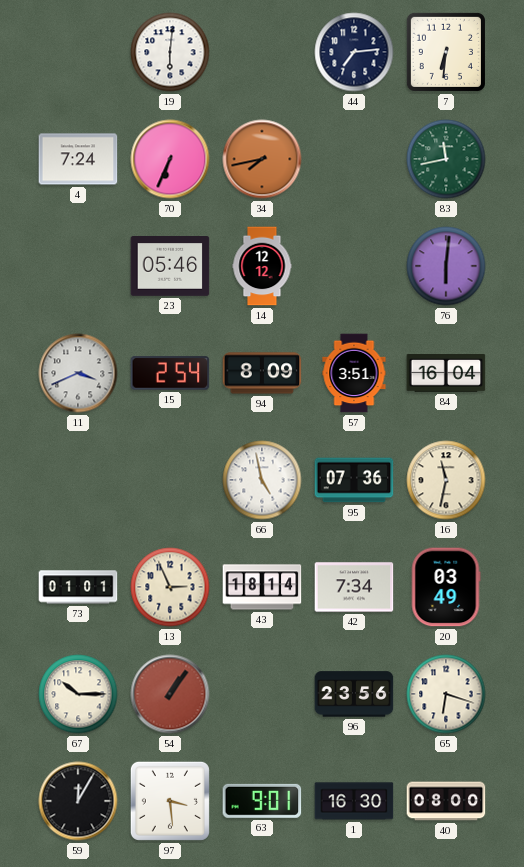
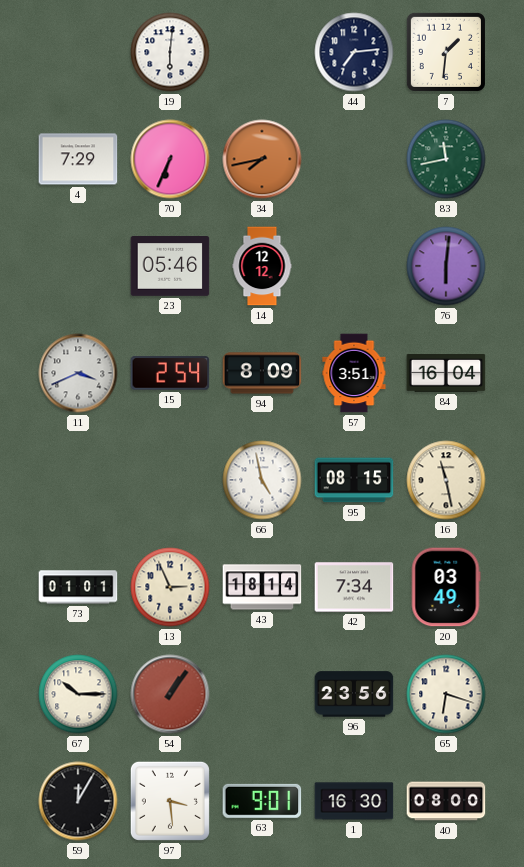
7: 6:31 -> 1:31 (446, 52)
4: 7:24 -> 7:29 (78, 159)
95: 07:36 -> 08:15 (354, 480)
16: 11:32 -> 11:28 (446, 480)
